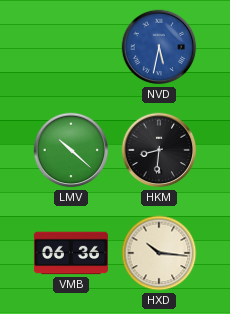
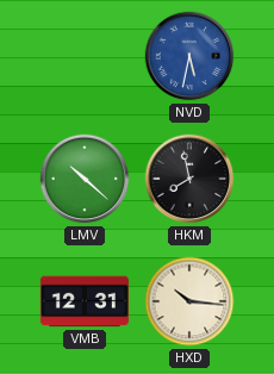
HKM: 8:31 -> 7:58 (189, 179)
VMB: 06:36 -> 12:31 (85, 301)
